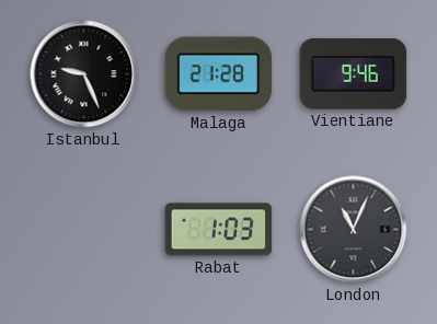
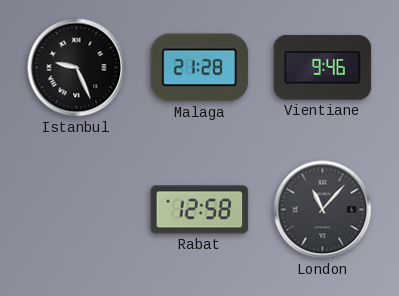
Rabat: 1:03 -> 12:58 (200, 210)
London: 11:04 -> 11:07 (323, 210)
